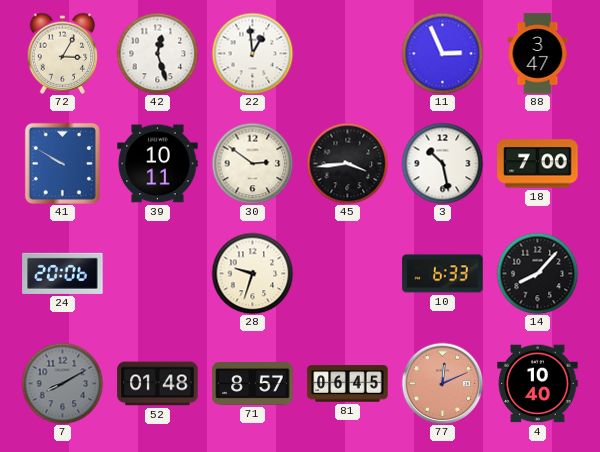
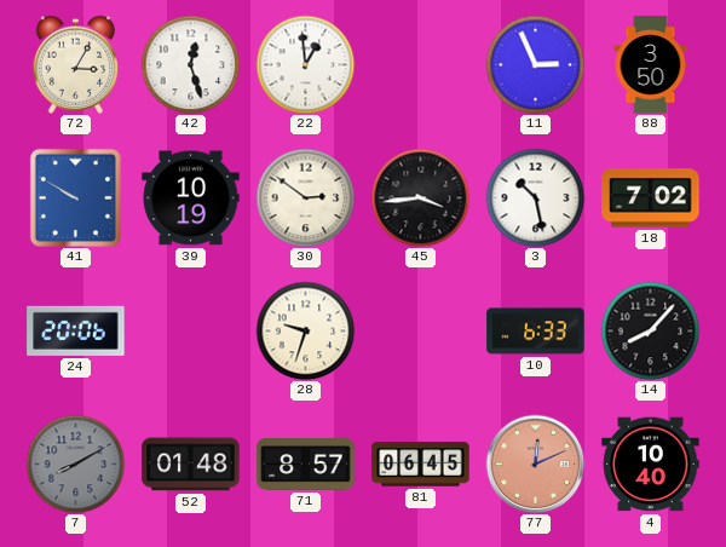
88: 3:47 -> 3:50 (651, 65)
39: 10:11 -> 10:19 (191, 198)
18: 7:00 -> 7:02 (651, 198)
